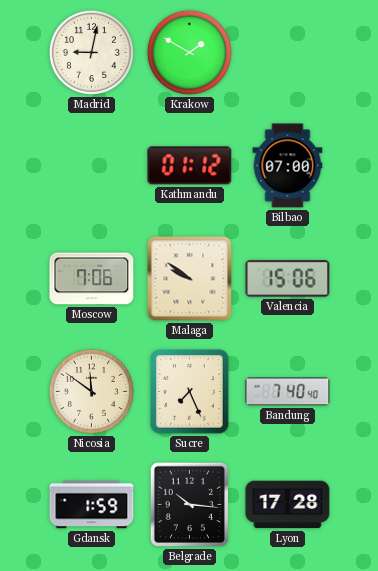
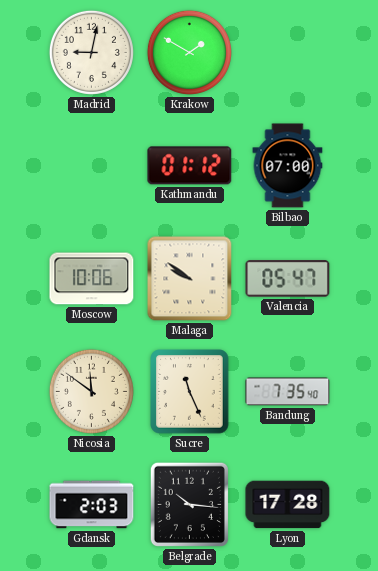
Moscow: 7:06 -> 10:06 (92, 279)
Valencia: 15:06 -> 05:47 (288, 279)
Sucre: 7:26 -> 11:26 (190, 392)
Bandung: 7:40 -> 7:35 (288, 392)
Gdansk: 1:59 -> 2:03 (92, 505)
